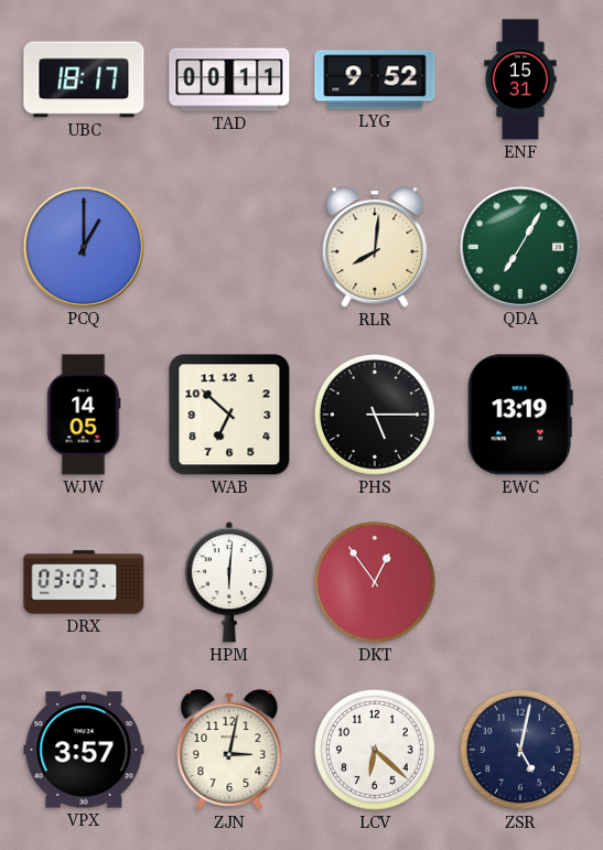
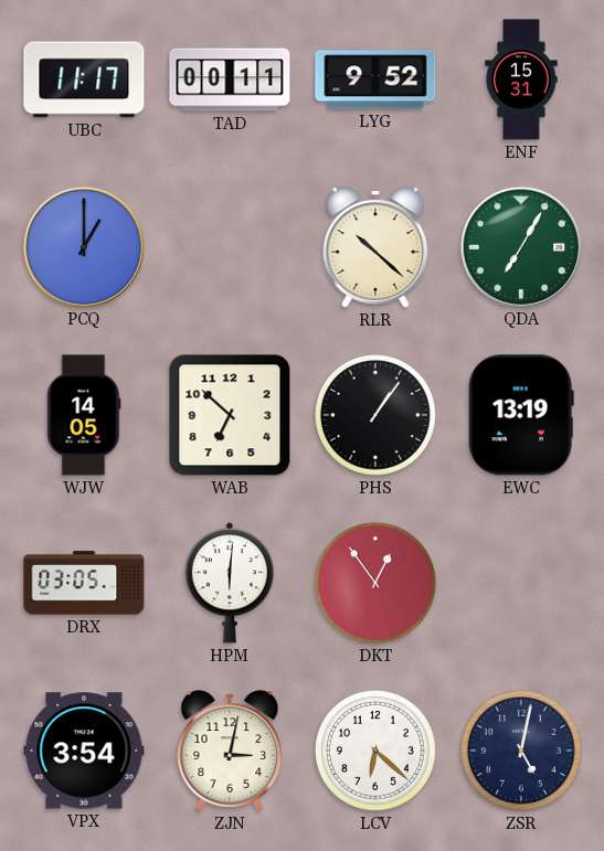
UBC: 18:17 -> 11:17 (84, 79)
RLR: 8:01 -> 10:22 (375, 247)
PHS: 5:15 -> 1:06 (377, 416)
DRX: 03:03 -> 03:05 (84, 583)
VPX: 3:57 -> 3:54 (84, 751)
